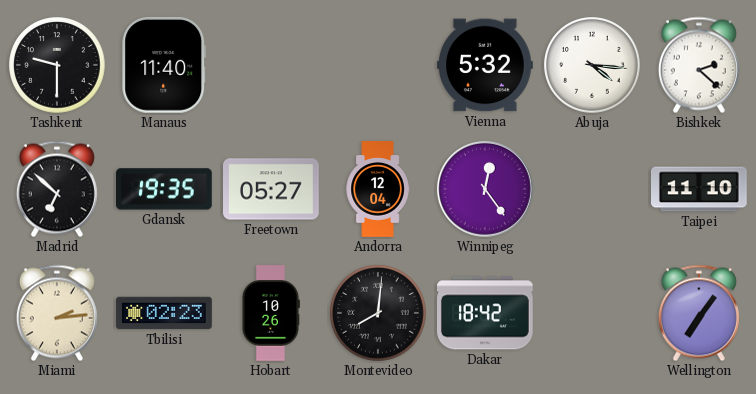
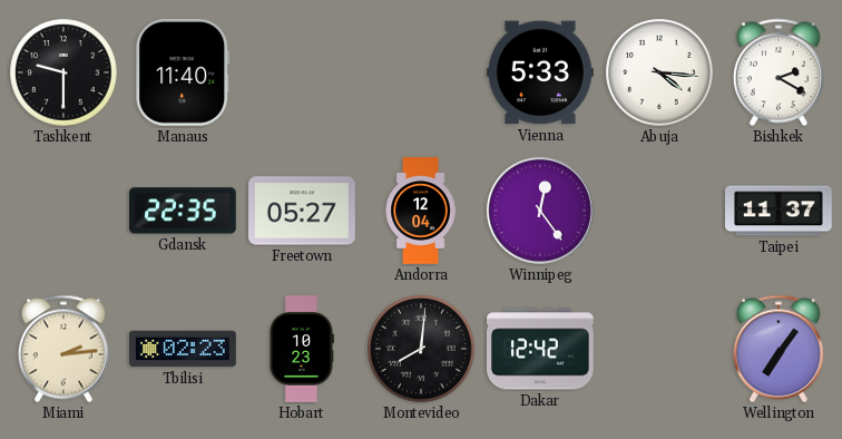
Vienna: 5:32 -> 5:33 (541, 72)
Bishkek: 2:22 -> 2:20 (779, 72)
Madrid: 6:52 -> none (57, 189)
Gdansk: 19:35 -> 22:35 (184, 211)
Taipei: 11:10 -> 11:37 (780, 211)
Hobart: 10:26 -> 10:23 (301, 349)
Dakar: 18:42 -> 12:42 (541, 349)
